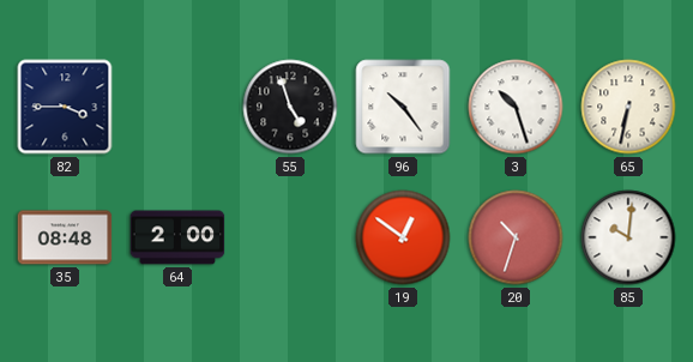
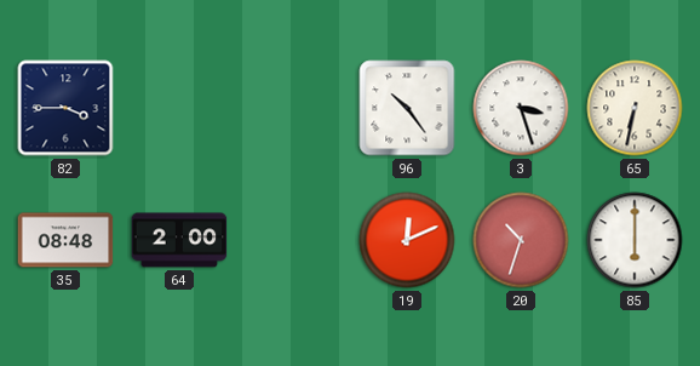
55: 4:57 -> none (290, 107)
3: 10:27 -> 3:27 (521, 108)
19: 12:51 -> 12:11 (407, 240)
85: 10:01 -> 6:00 (635, 240)
